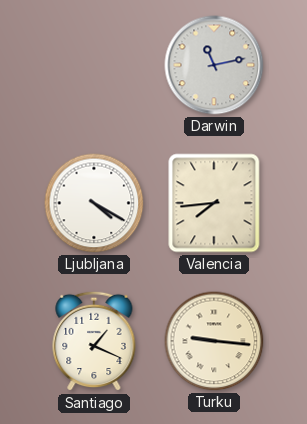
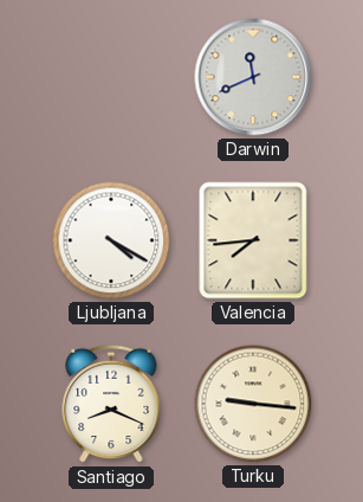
Darwin: 11:13 -> 11:41 (253, 77)
Santiago: 1:19 -> 8:19 (111, 404)
